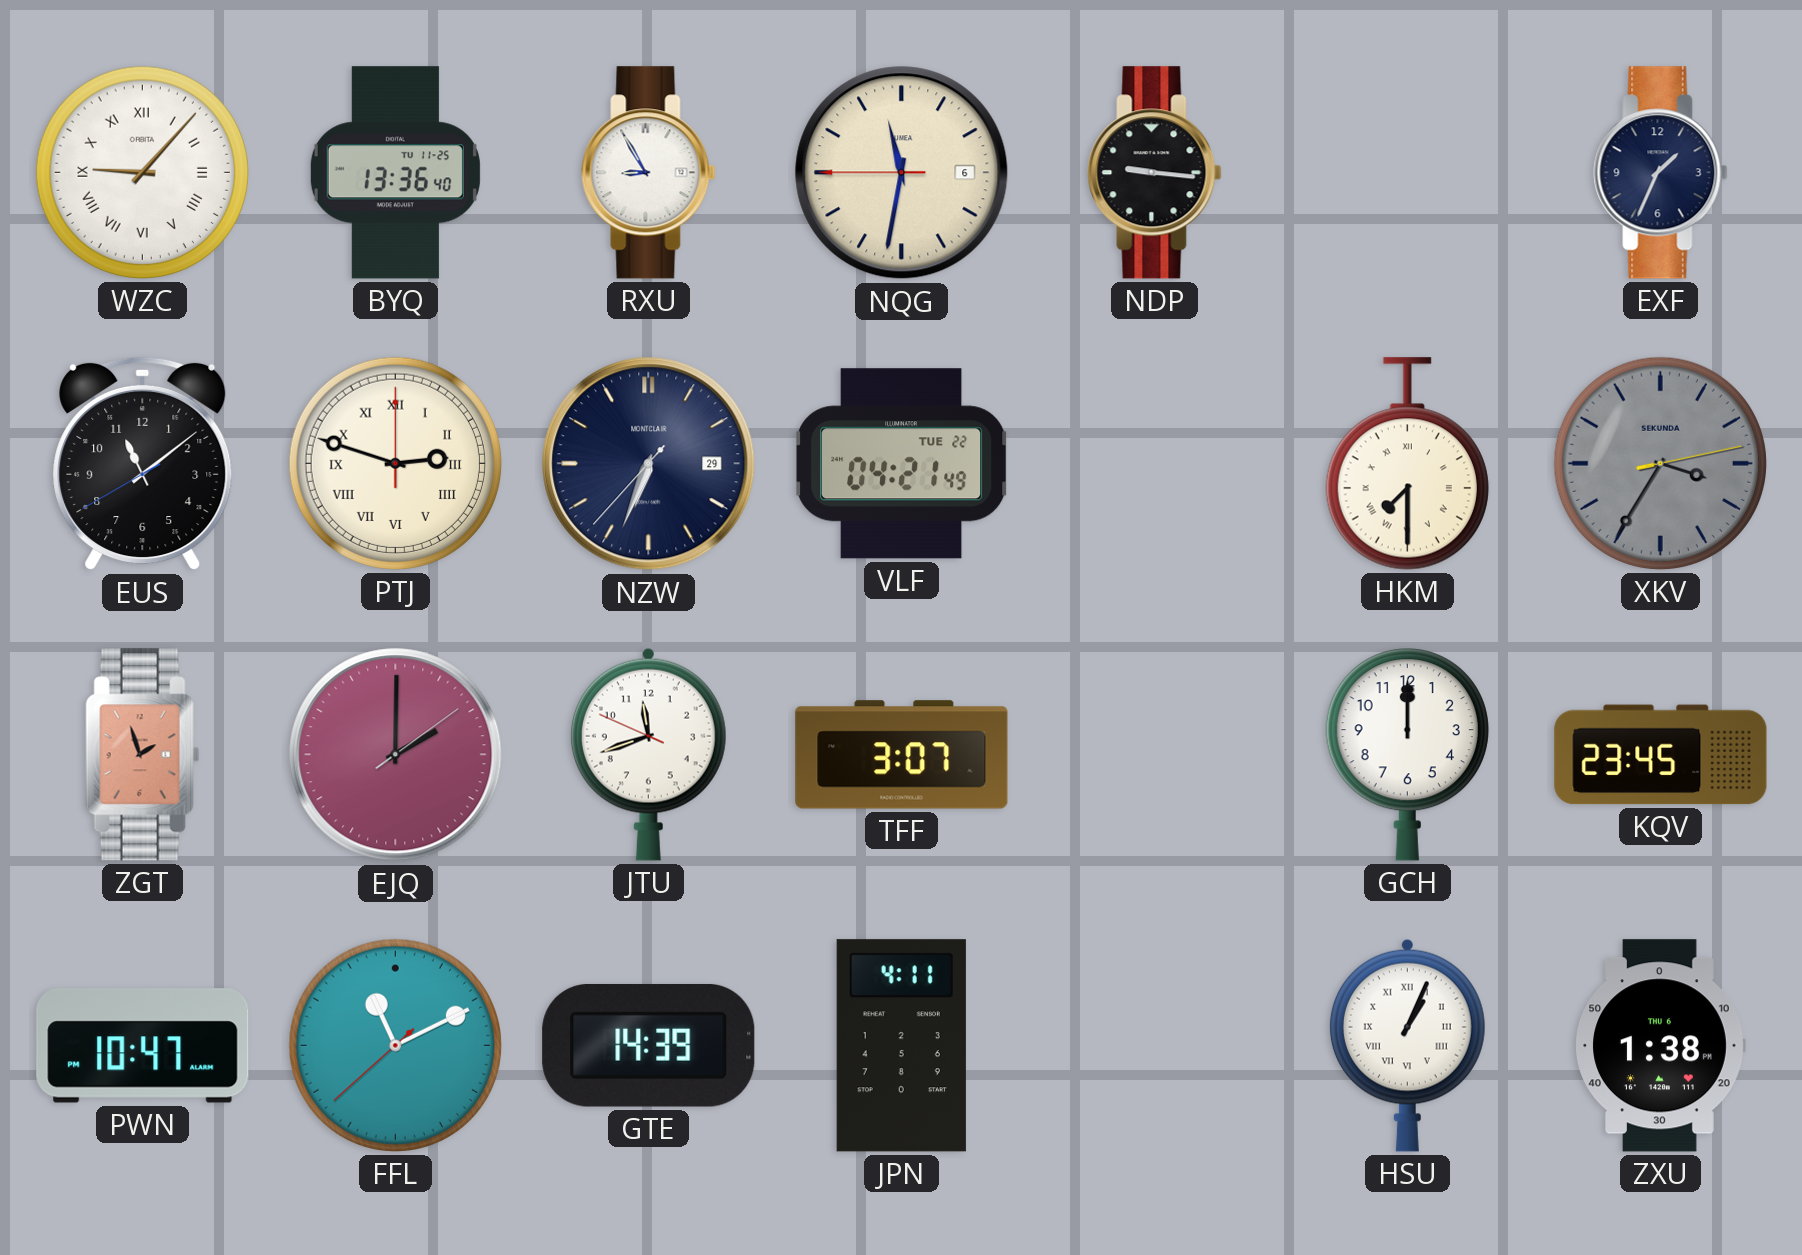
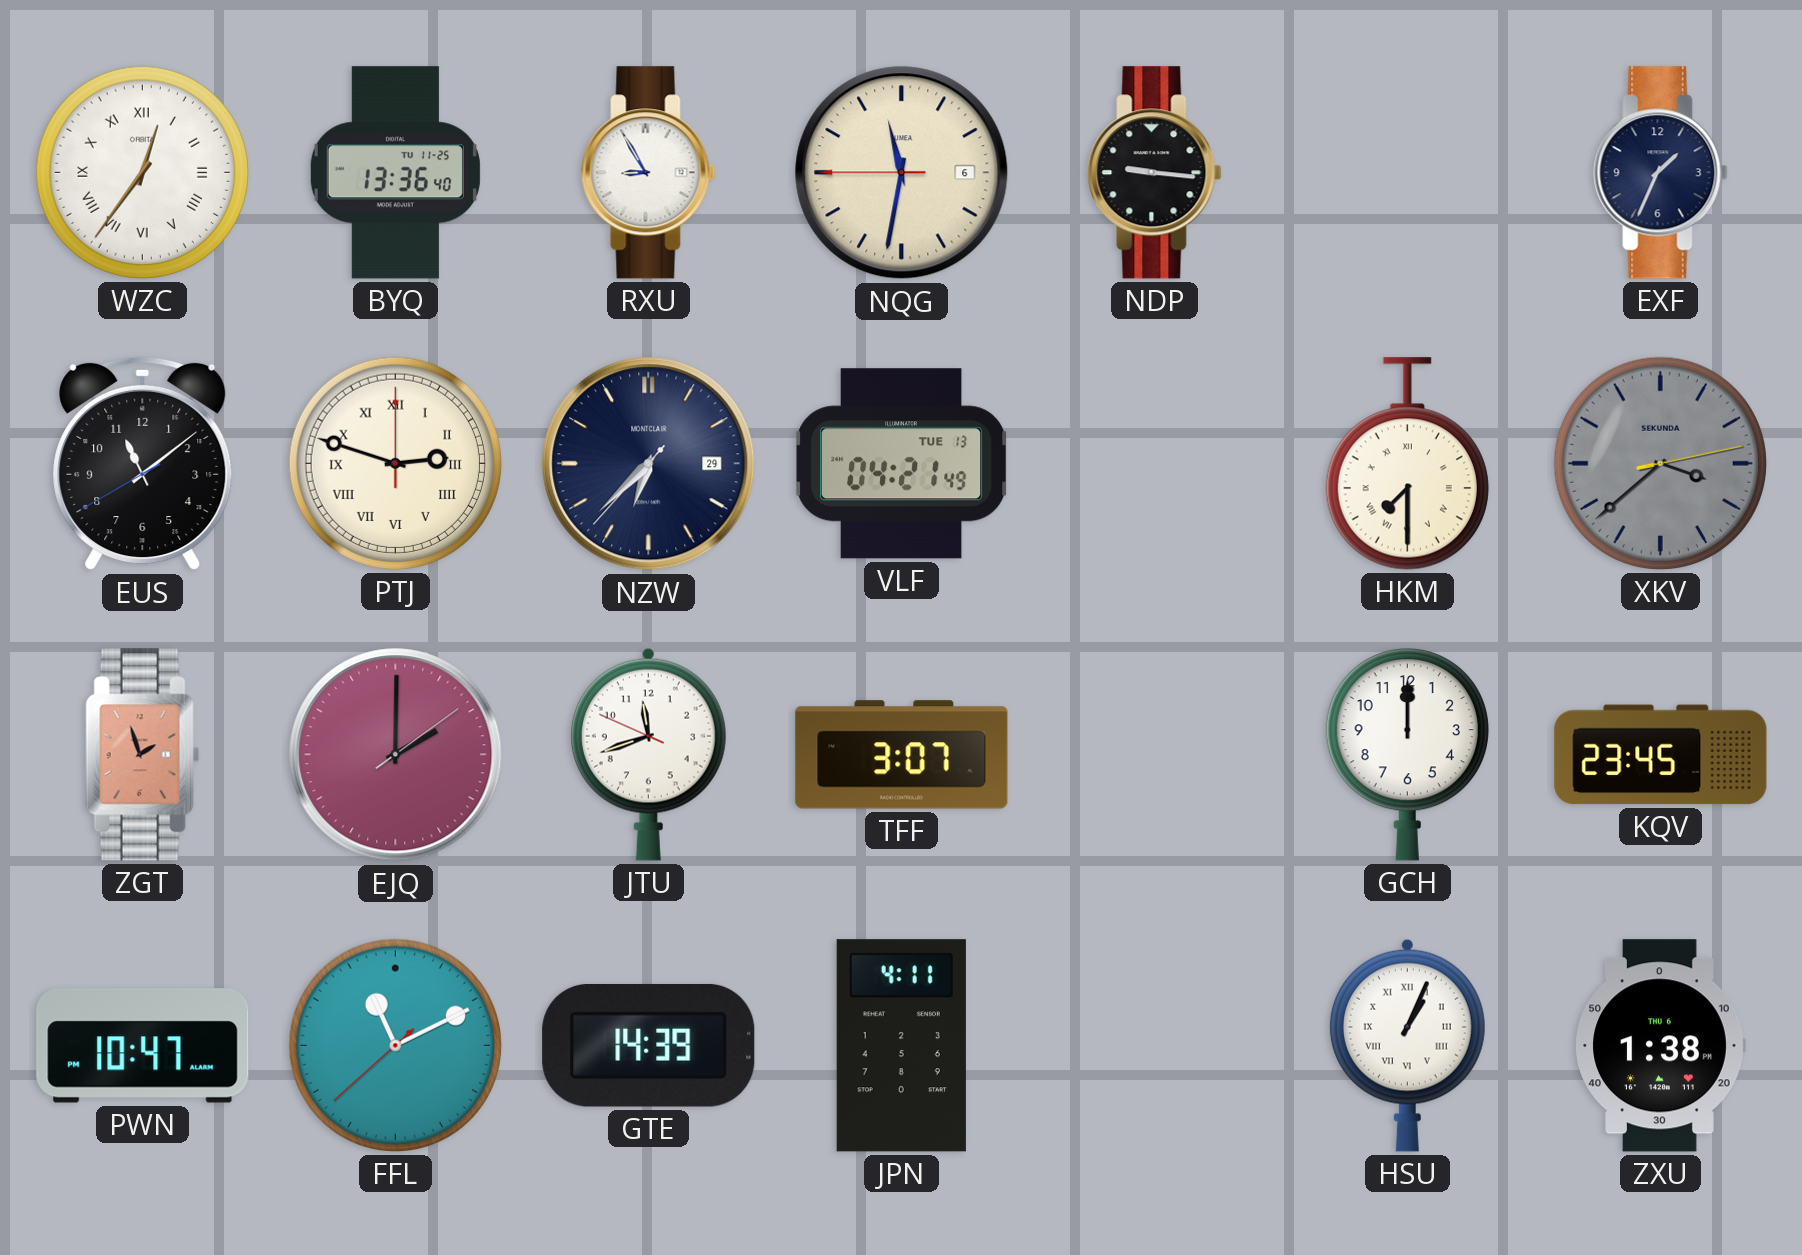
WZC: 9:07 -> 12:36 (142, 172)
NZW: 6:33 -> 6:37 (649, 464)
VLF date: TUE 22 -> TUE 13 (902, 464)
XKV: 3:35 -> 3:38 (1660, 463)
